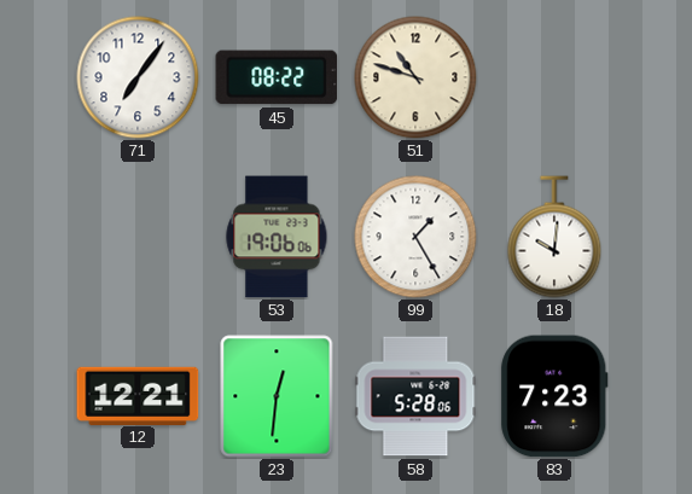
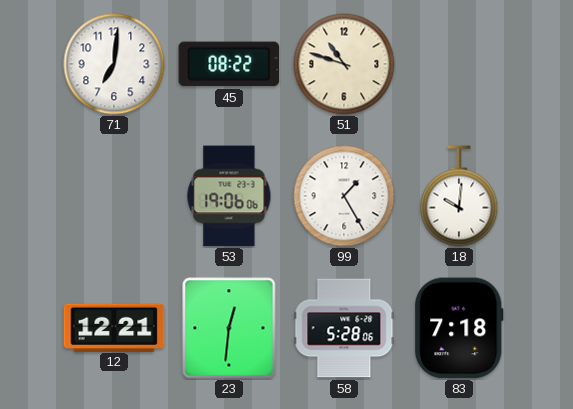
71: 7:06 -> 7:01 (114, 64)
83: 7:23 -> 7:18 (459, 328)
